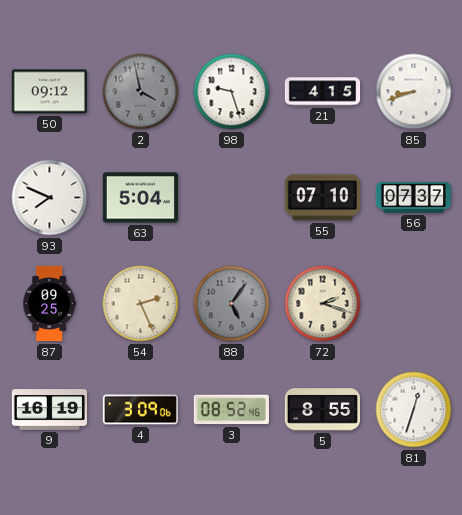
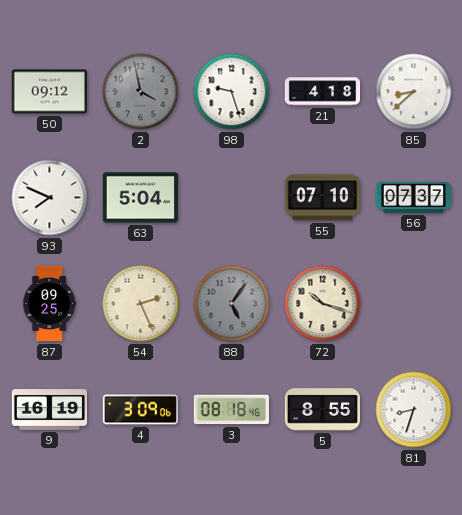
21: 4:15 -> 4:18 (323, 92)
85: 8:42 -> 8:38 (414, 92)
72: 2:18 -> 10:18 (323, 304)
3: 08:52 -> 08:18 (231, 410)
81: 12:33 -> 8:33 (414, 410)
